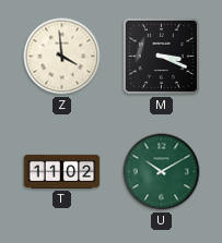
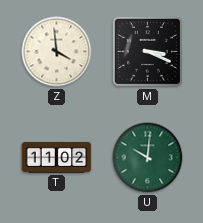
U: 10:10 -> 10:01 (148, 158)
